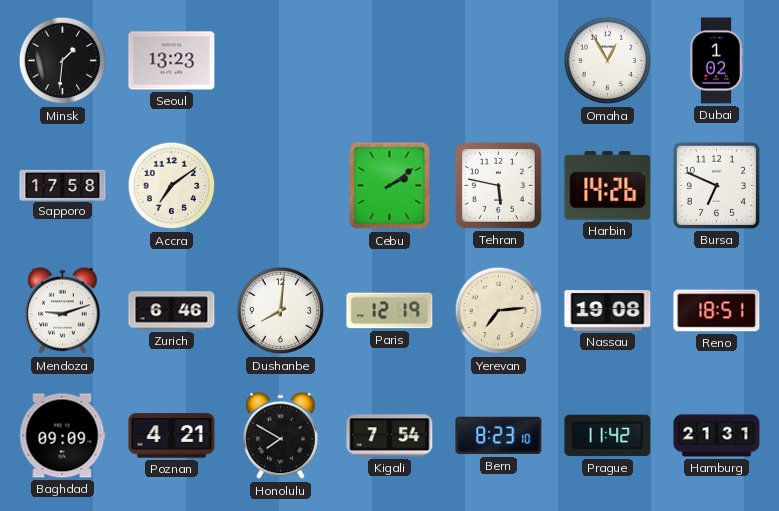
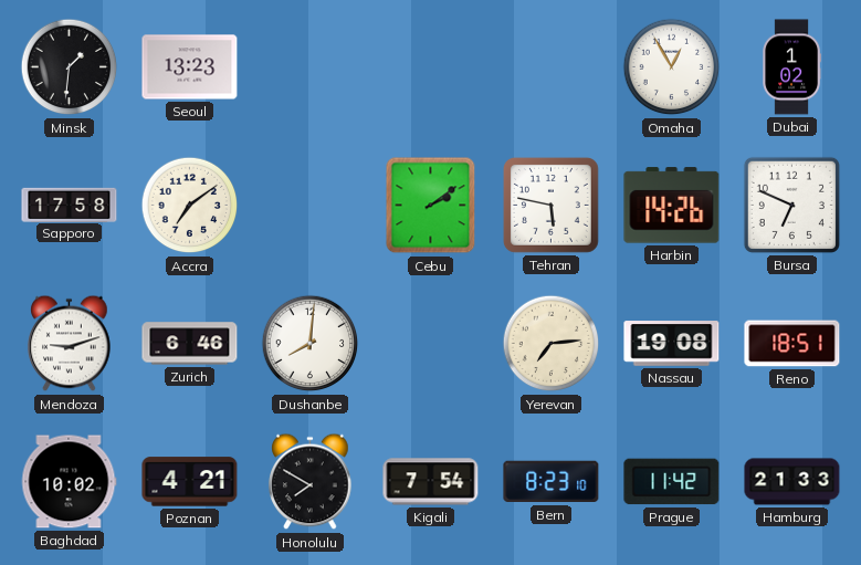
Paris: 12:19 -> none (390, 311)
Baghdad: 09:09 -> 10:02 (69, 482)
Hamburg: 21:31 -> 21:33 (792, 482)
